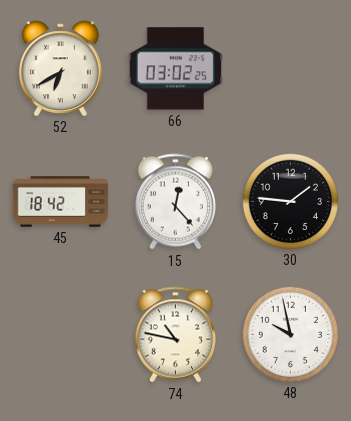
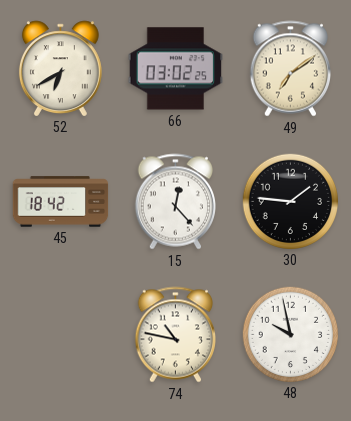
49: none -> 7:09 (290, 69)
